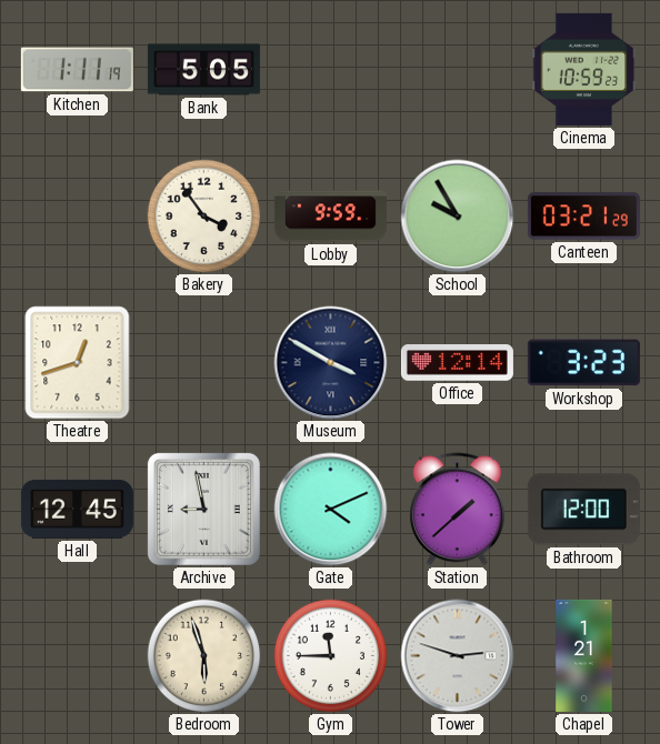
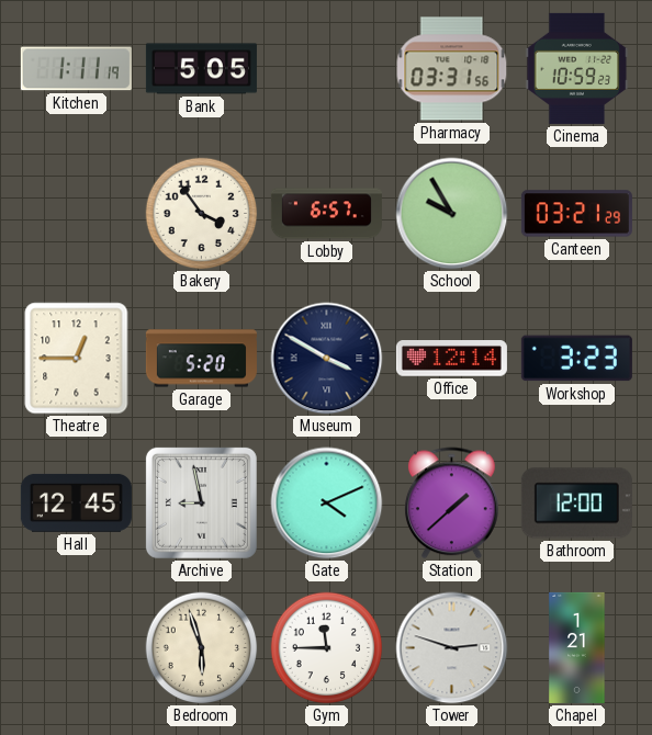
Pharmacy: none -> 03:31 (452, 69)
Lobby: 9:59 -> 6:57 (326, 214)
Theatre: 12:42 -> 12:45 (77, 359)
Garage: none -> 5:20 (201, 359)
